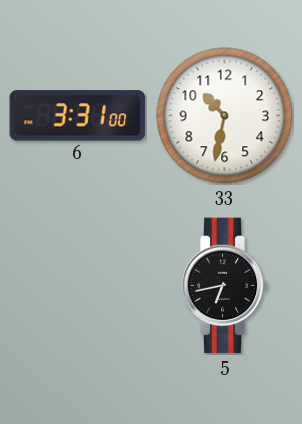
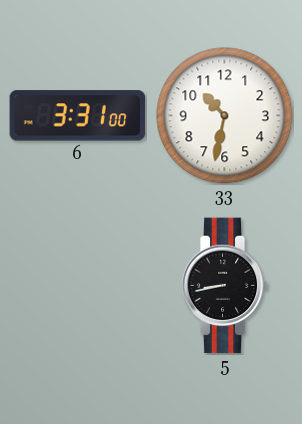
5: 6:43 -> 8:43 (224, 286)
